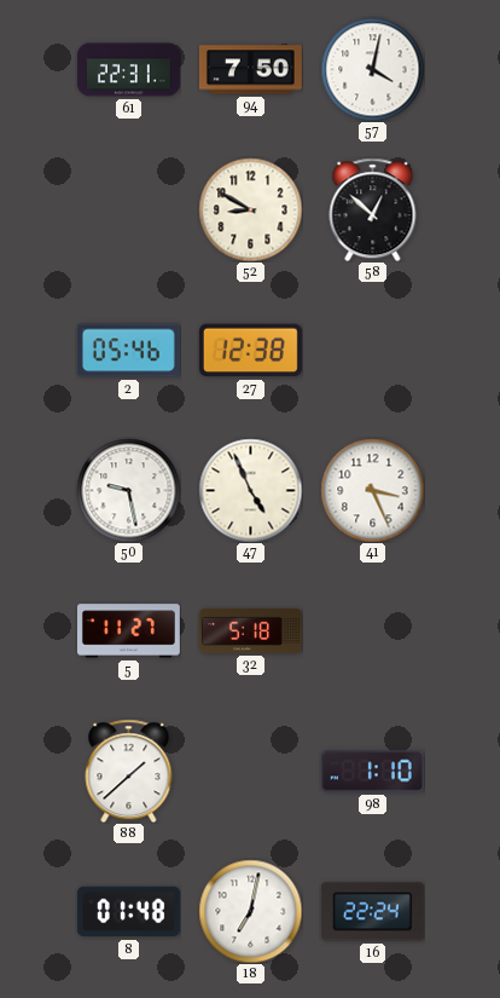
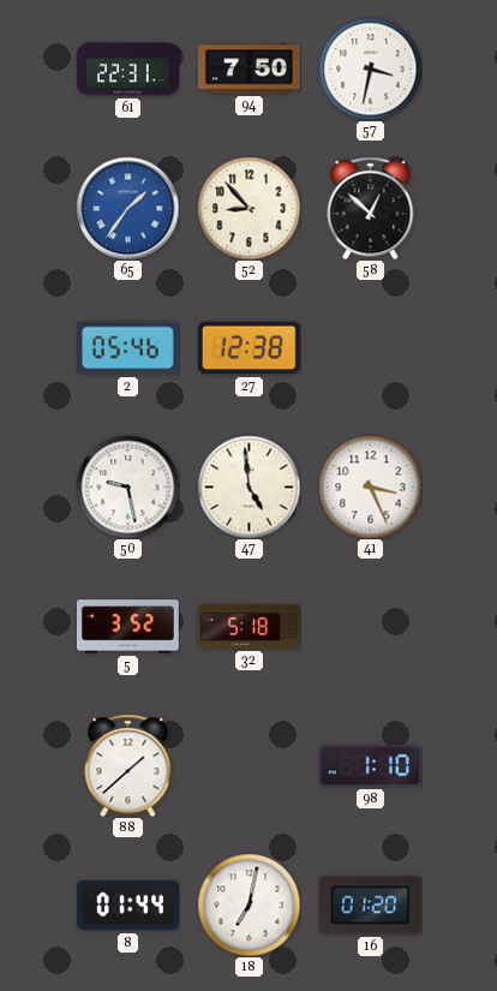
57: 4:02 -> 3:32 (370, 68)
65: none -> 1:36 (127, 208)
52: 8:50 -> 8:53 (248, 208)
47: 4:56 -> 4:59 (248, 486)
5: 11:27 -> 3:52 (127, 627)
8: 01:48 -> 01:44 (127, 906)
16: 22:24 -> 01:20 (370, 906)
